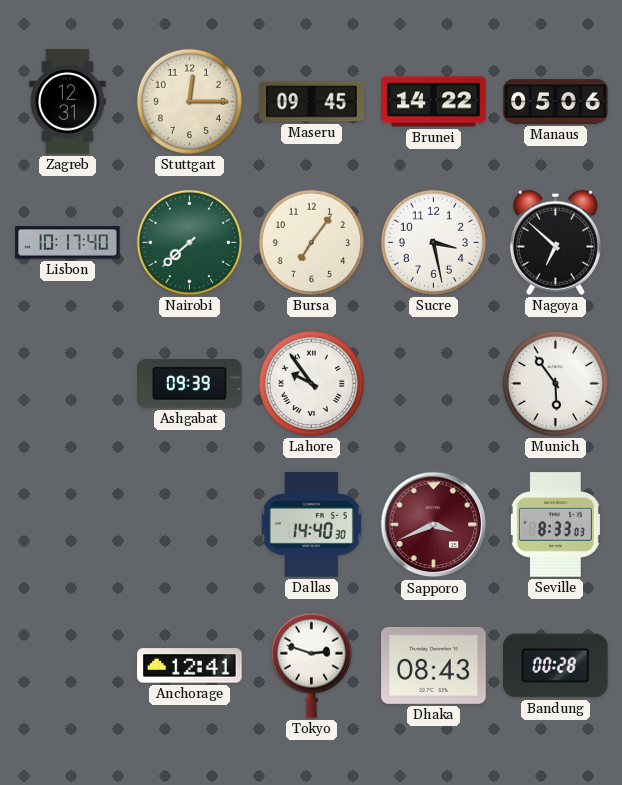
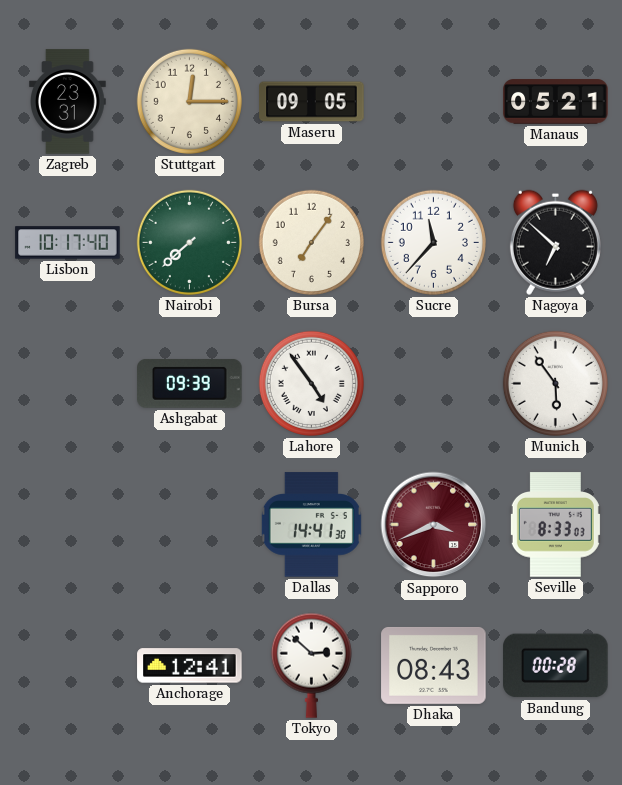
Zagreb: 12:31 -> 23:31 (68, 102)
Maseru: 09:45 -> 09:05 (312, 102)
Brunei: 14:22 -> none (434, 102)
Manaus: 05:06 -> 05:21 (556, 102)
Sucre: 3:28 -> 11:37 (433, 242)
Lahore: 9:54 -> 4:54 (311, 383)
Dallas: 14:40 -> 14:41 (311, 525)
Tokyo: 2:48 -> 2:52 (311, 665)
